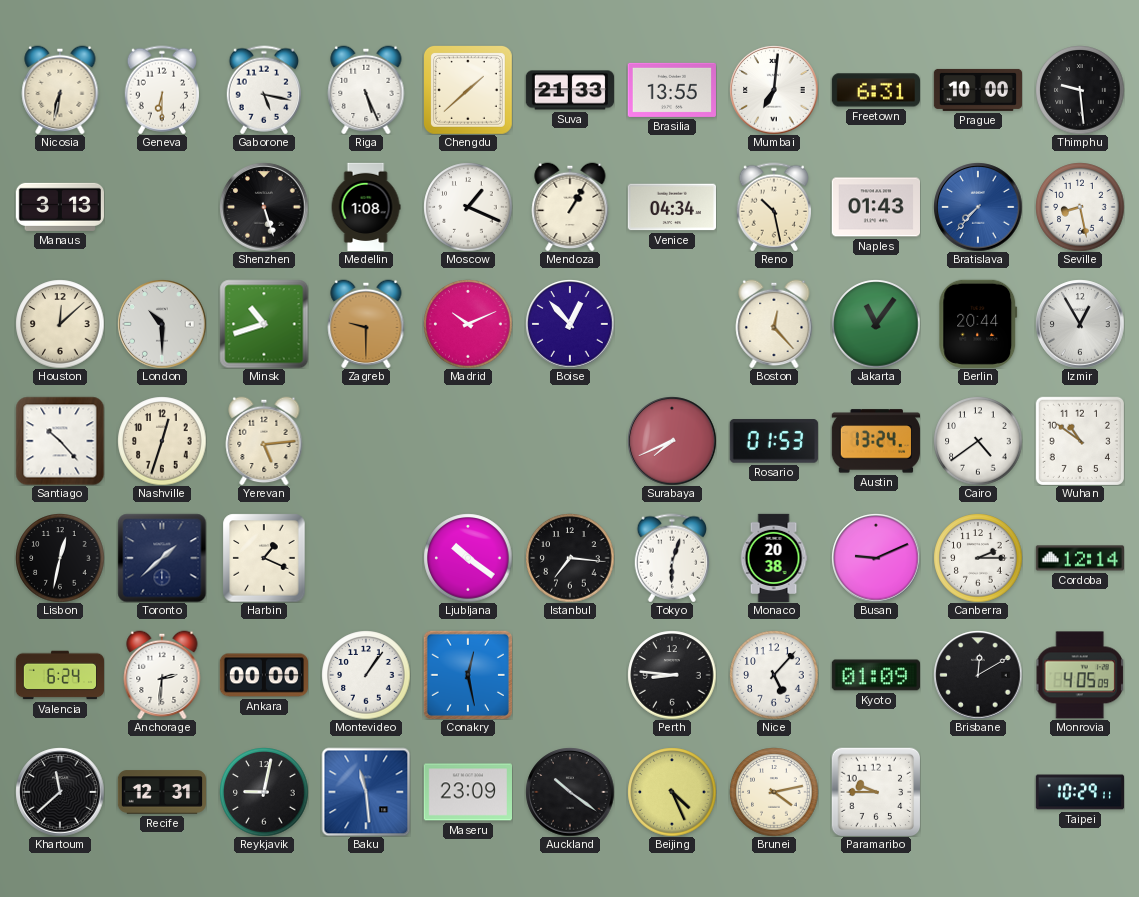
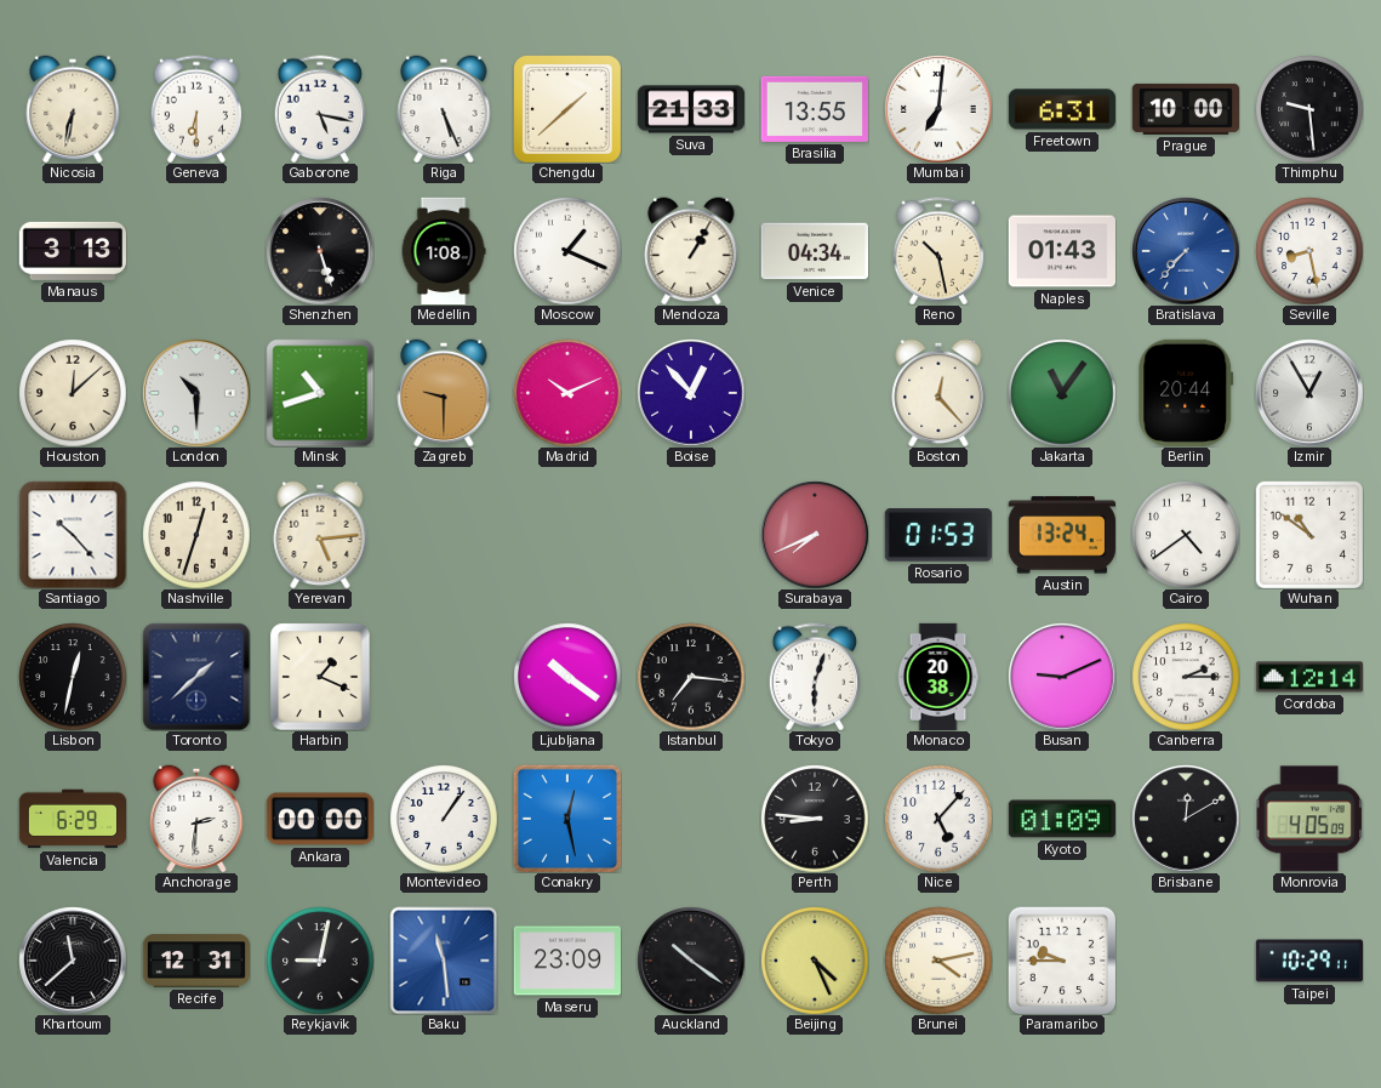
Valencia: 6:24 -> 6:29 (73, 819)
